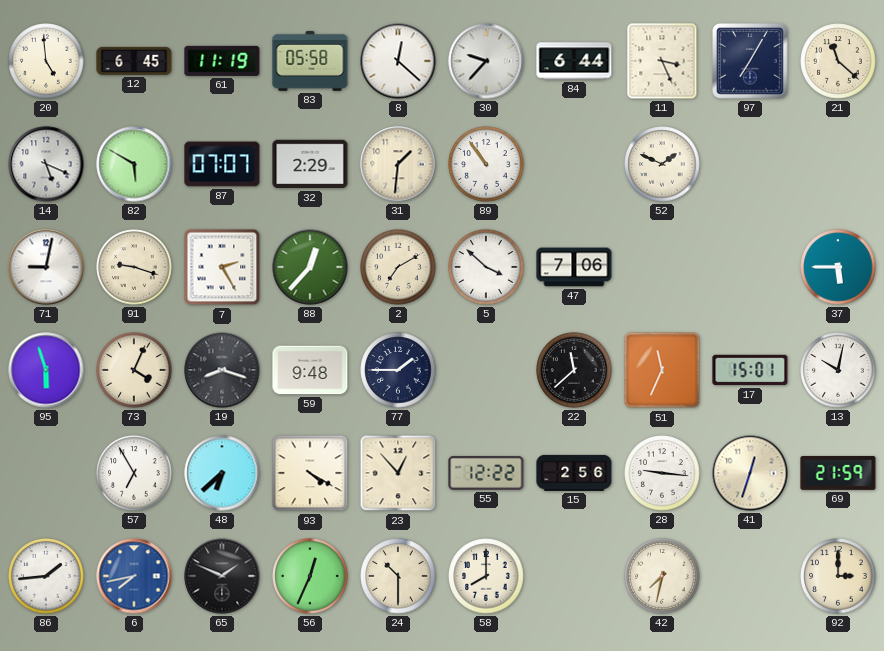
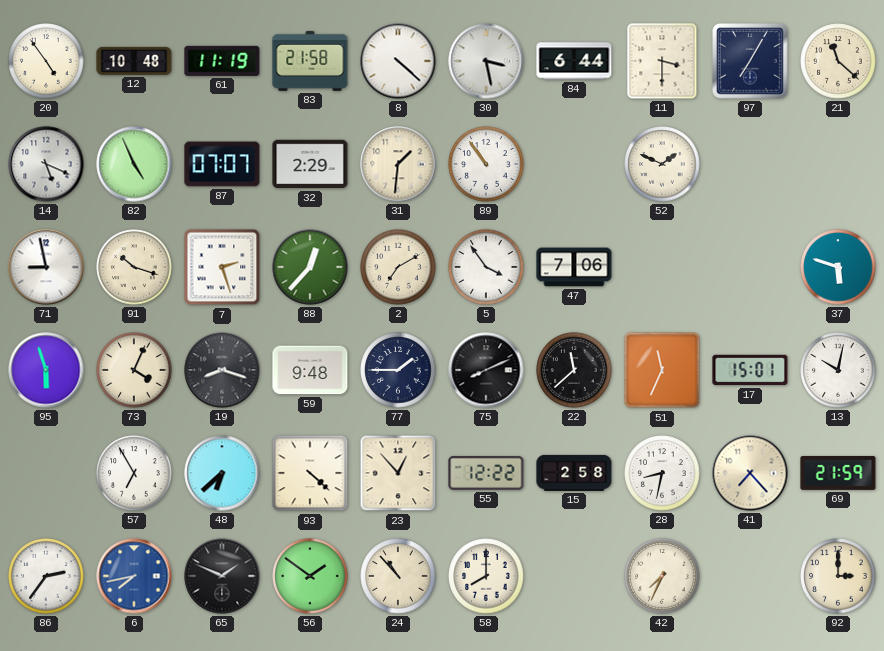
20: 4:59 -> 4:54 (46, 61)
12: 6:45 -> 10:48 (134, 61)
83: 05:58 -> 21:58 (310, 61)
8: 12:22 -> 4:22 (398, 61)
30: 9:37 -> 3:28 (486, 61)
11: 3:26 -> 3:30 (662, 61)
82: 5:50 -> 4:56 (134, 164)
71: 9:02 -> 8:58 (46, 267)
91: 9:18 -> 10:18 (134, 267)
7: 2:25 -> 2:27 (222, 267)
5: 3:52 -> 3:54 (486, 267)
37: 5:45 -> 5:48 (838, 267)
75: none -> 8:11 (486, 370)
93: 4:20 -> 4:22 (310, 473)
15: 2:56 -> 2:58 (574, 473)
28: 9:16 -> 8:32 (662, 473)
41: 12:33 -> 7:23 (750, 473)
86: 1:44 -> 2:36 (46, 576)
56: 12:34 -> 1:51 (310, 576)
24: 10:30 -> 10:53 (398, 576)
42: 7:32 -> 7:34 (662, 576)
